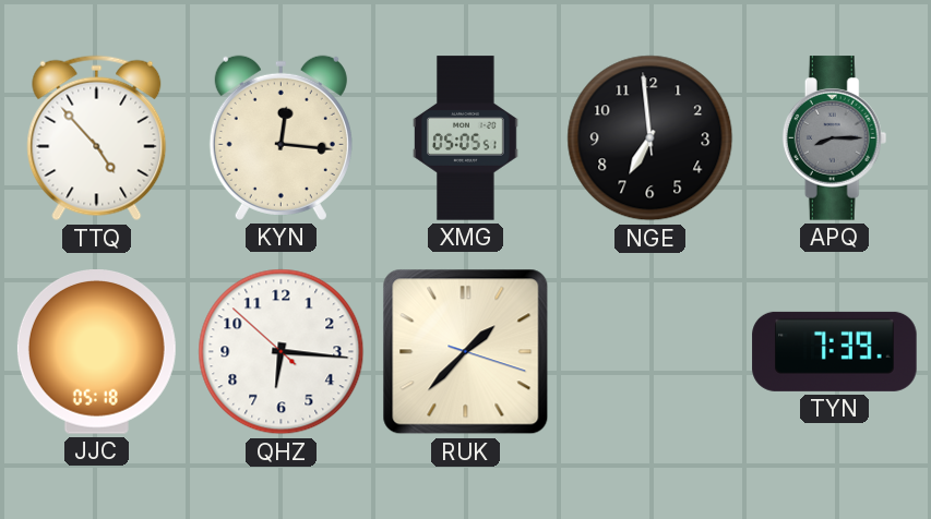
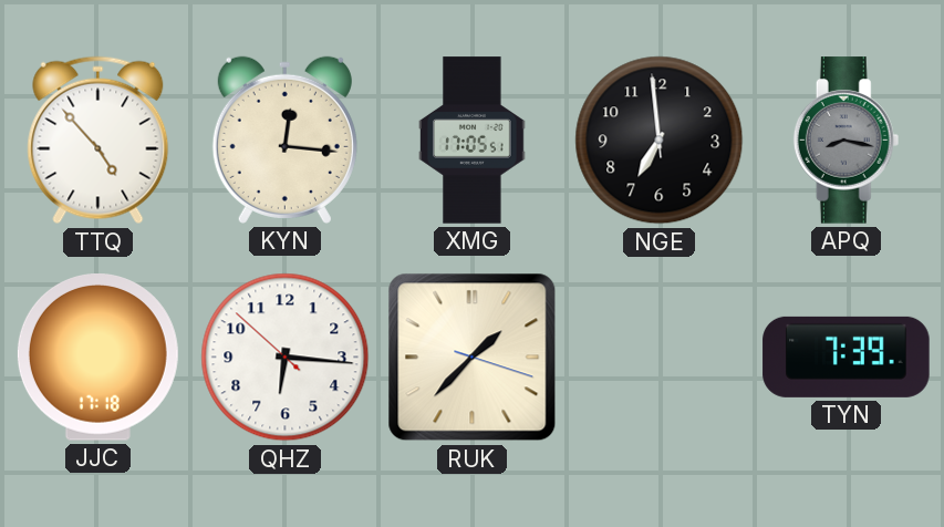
XMG: 05:05 -> 17:05 (473, 141)
APQ: 8:15 -> 8:17 (847, 141)
JJC: 05:18 -> 17:18 (97, 358)
